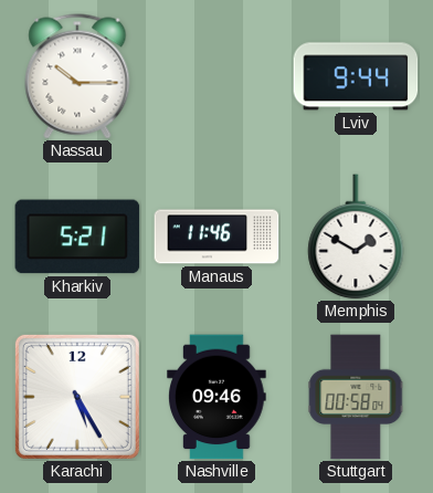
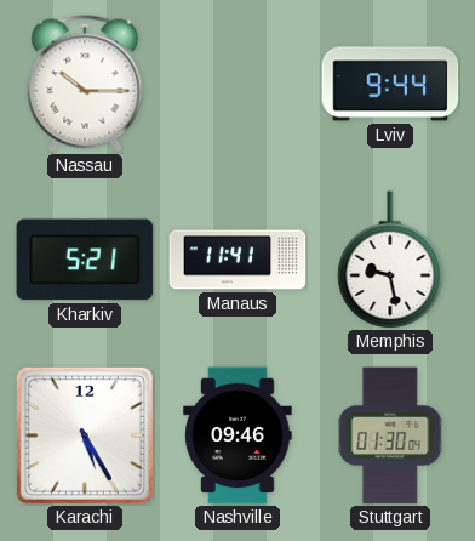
Manaus: 11:46 -> 11:41 (237, 260)
Memphis: 1:50 -> 9:28 (390, 260)
Stuttgart: 00:58 -> 01:30 (390, 435)
